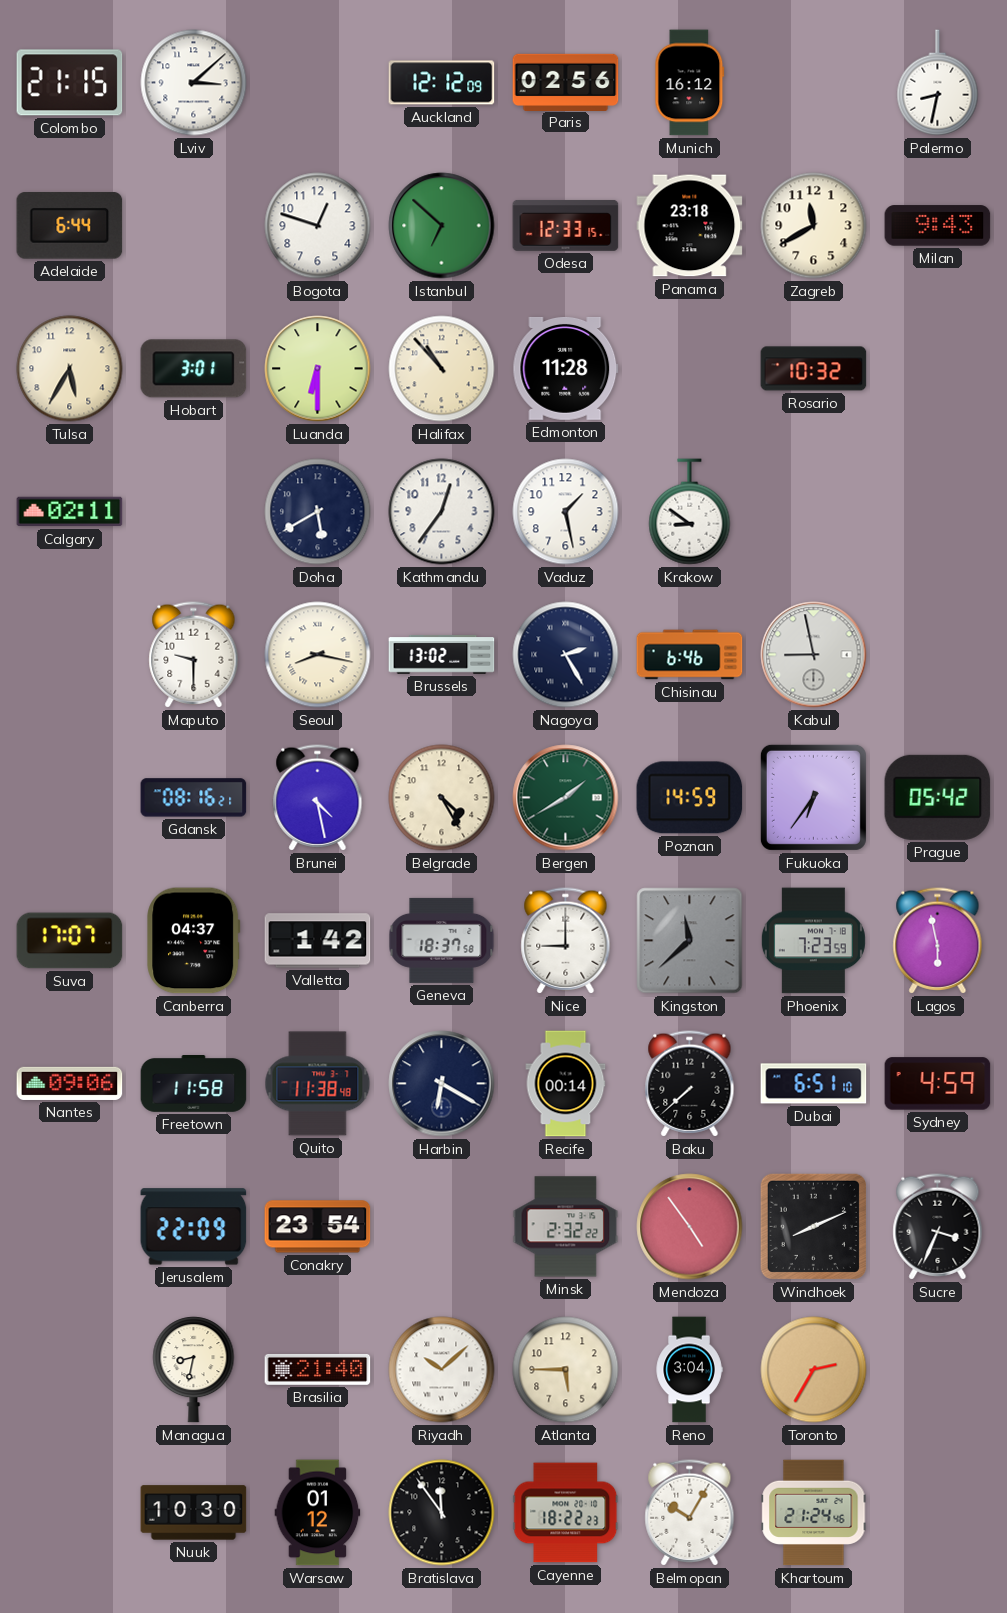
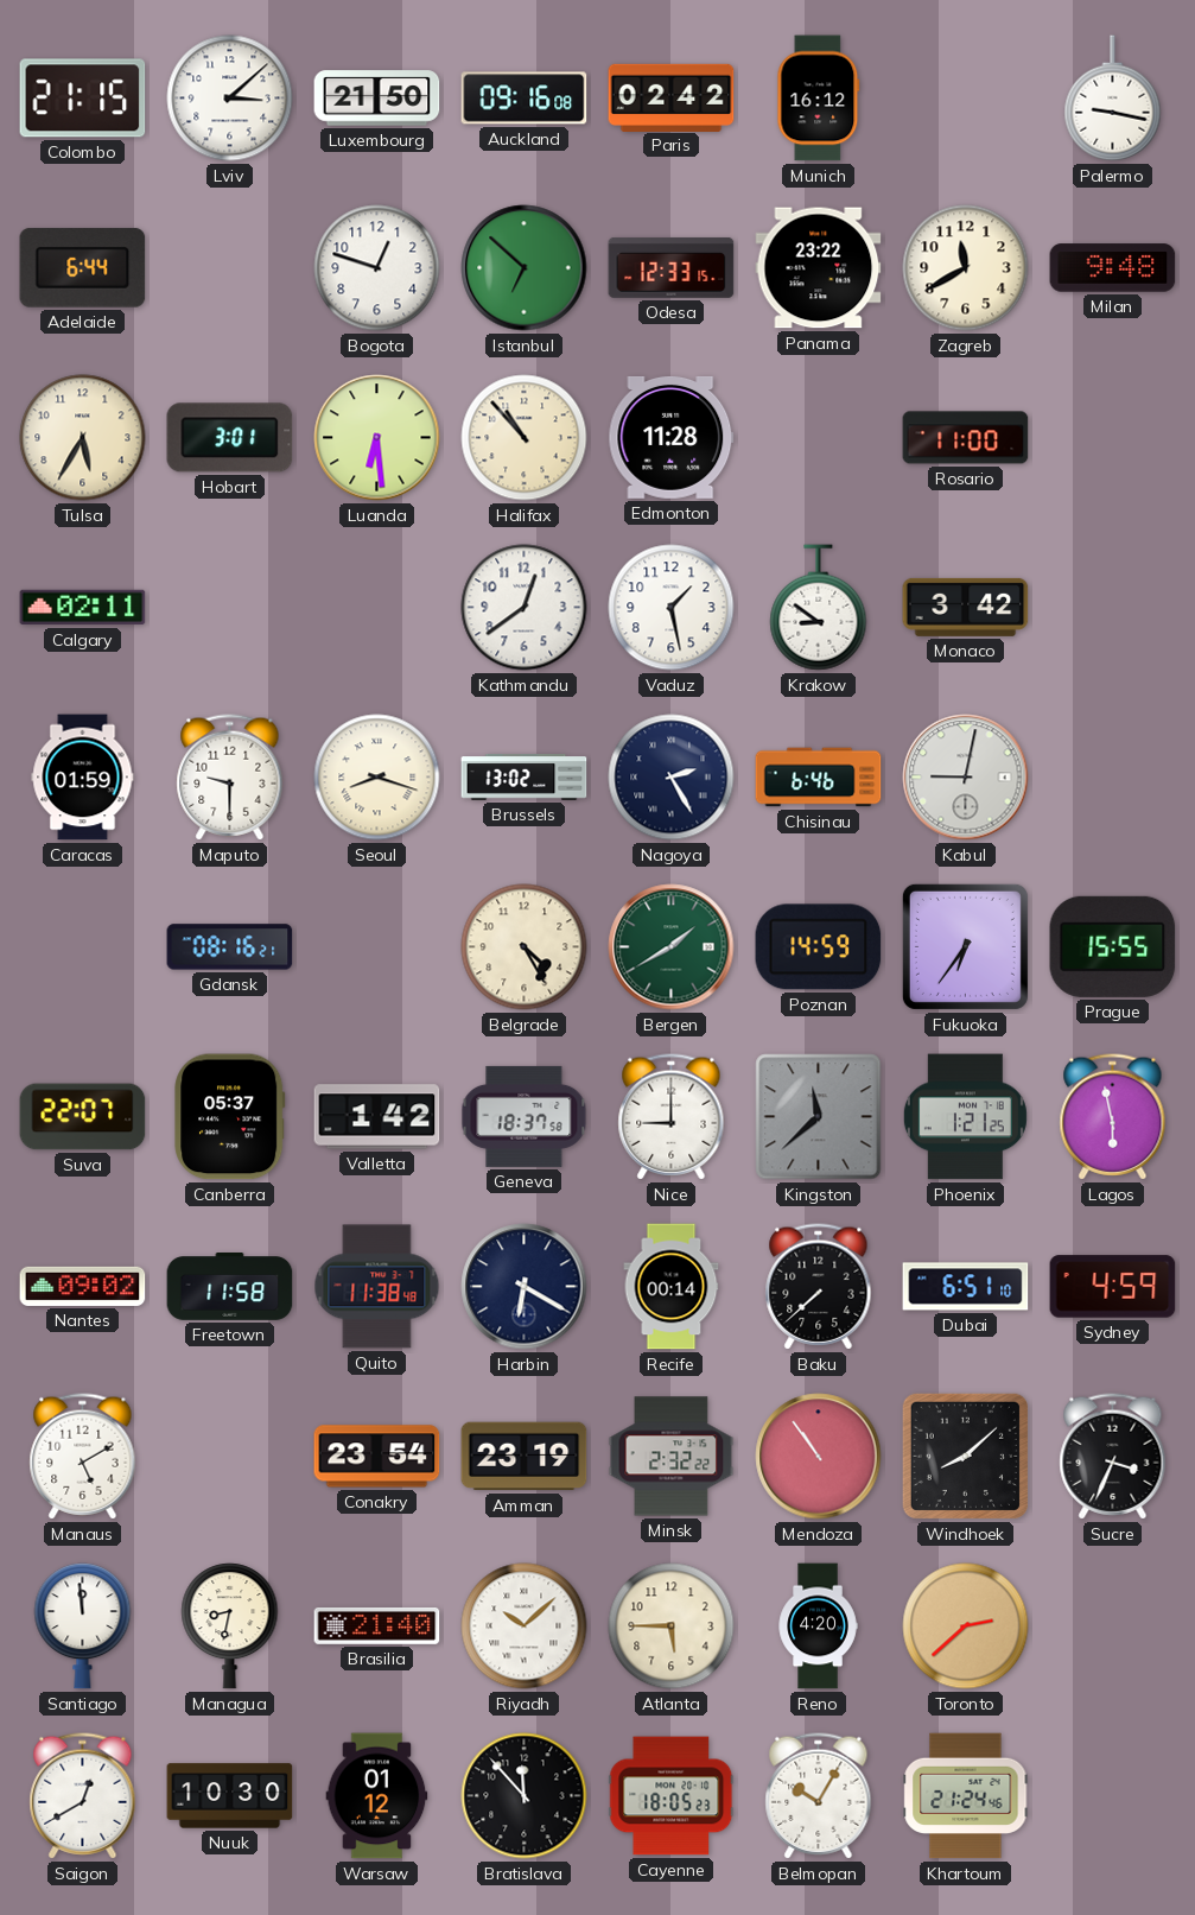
Luxembourg: none -> 21:50 (377, 99)
Auckland: 12:12 -> 09:16 (525, 99)
Paris: 02:56 -> 02:42 (672, 97)
Palermo: 8:32 -> 9:17 (1113, 99)
Panama: 23:18 -> 23:22 (819, 268)
Milan: 9:43 -> 9:48 (1113, 268)
Luanda: 6:30 -> 6:29 (377, 438)
Rosario: 10:32 -> 11:00 (966, 438)
Doha: 5:40 -> none (318, 512)
Kathmandu: 12:36 -> 12:39 (525, 608)
Monaco: none -> 3:42 (966, 607)
Caracas: none -> 01:59 (83, 778)
Seoul: 8:17 -> 8:18 (377, 778)
Kabul: 8:58 -> 9:02 (966, 778)
Brunei: 4:28 -> none (318, 798)
Prague: 05:42 -> 15:55 (1113, 946)
Suva: 17:07 -> 22:07 (83, 1117)
Canberra: 04:37 -> 05:37 (230, 1117)
Phoenix: 7:23 -> 1:21 (965, 1117)
Nantes: 09:06 -> 09:02 (83, 1286)
Manaus: none -> 5:10 (83, 1457)
Jerusalem: 22:09 -> none (194, 1227)
Amman: none -> 23:19 (525, 1457)
Mendoza: 4:54 -> 10:54 (819, 1457)
Windhoek: 8:11 -> 8:08 (965, 1456)
Santiago: none -> 11:59 (83, 1627)
Reno: 3:04 -> 4:20 (818, 1627)
Toronto: 2:35 -> 2:38 (966, 1627)
Saigon: none -> 12:40 (83, 1796)
Bratislava: 11:54 -> 11:53 (525, 1796)
Cayenne: 18:22 -> 18:05 (672, 1796)
